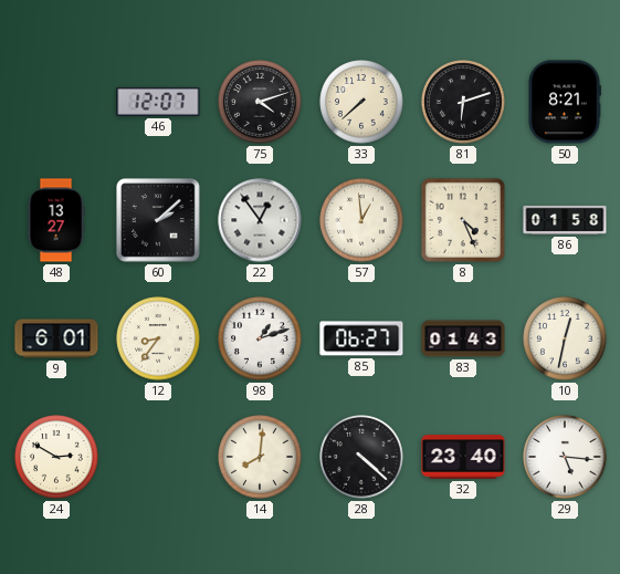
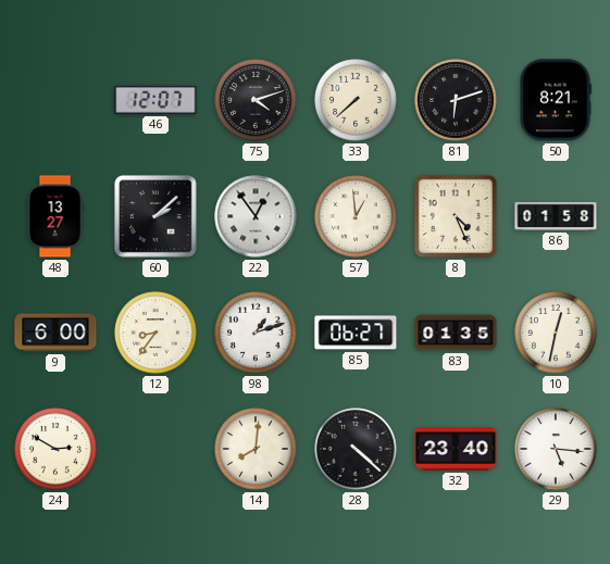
9: 6:01 -> 6:00 (55, 333)
83: 01:43 -> 01:35 (456, 333)
